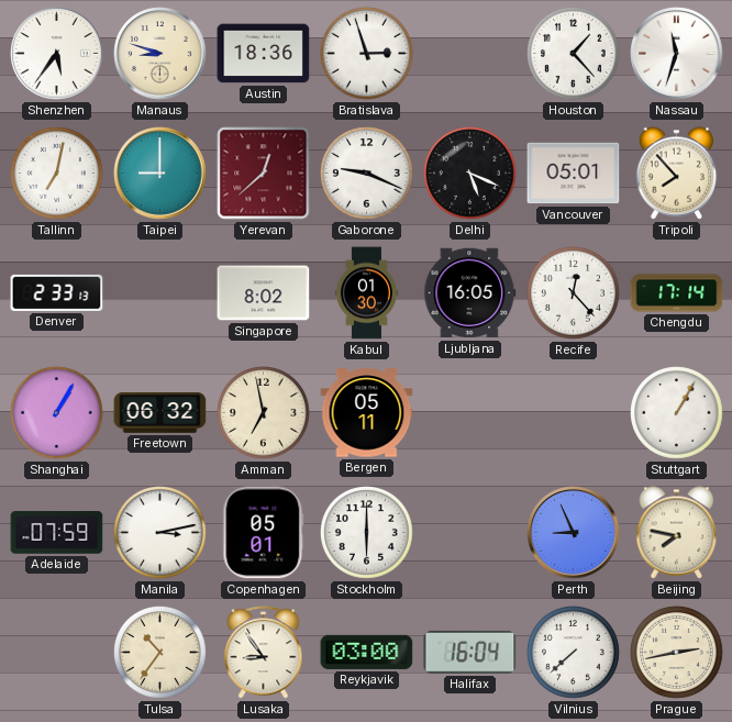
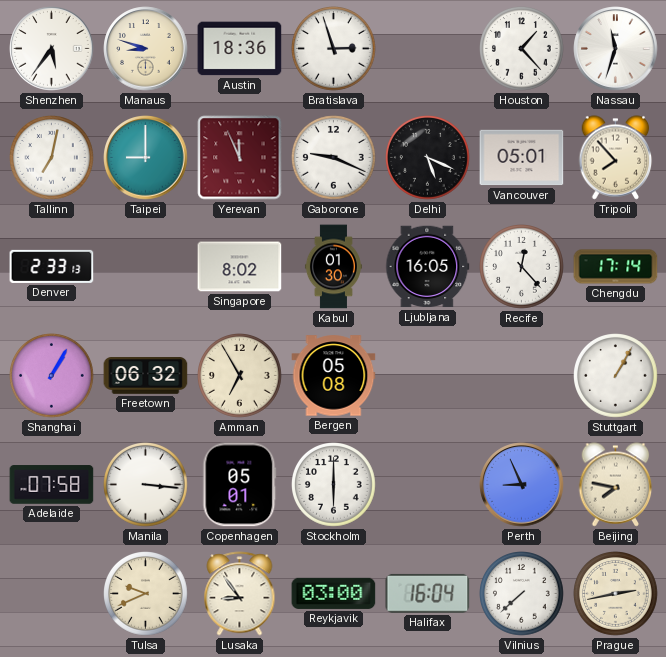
Yerevan: 12:38 -> 11:56 (240, 158)
Amman: 6:58 -> 6:55 (240, 376)
Bergen: 05:11 -> 05:08 (334, 376)
Adelaide: 07:59 -> 07:58 (52, 485)
Manila: 3:13 -> 3:16 (146, 485)
Tulsa: 10:36 -> 9:41 (146, 594)
